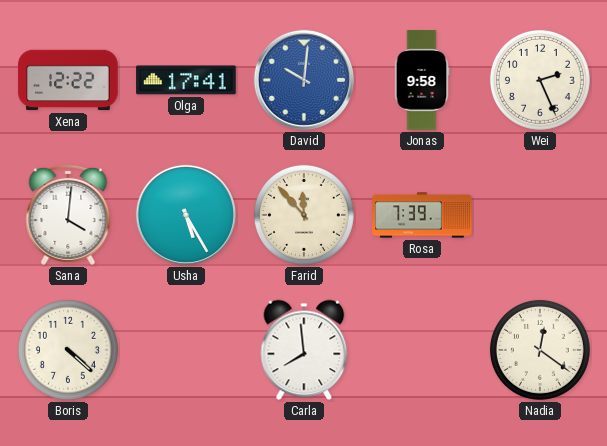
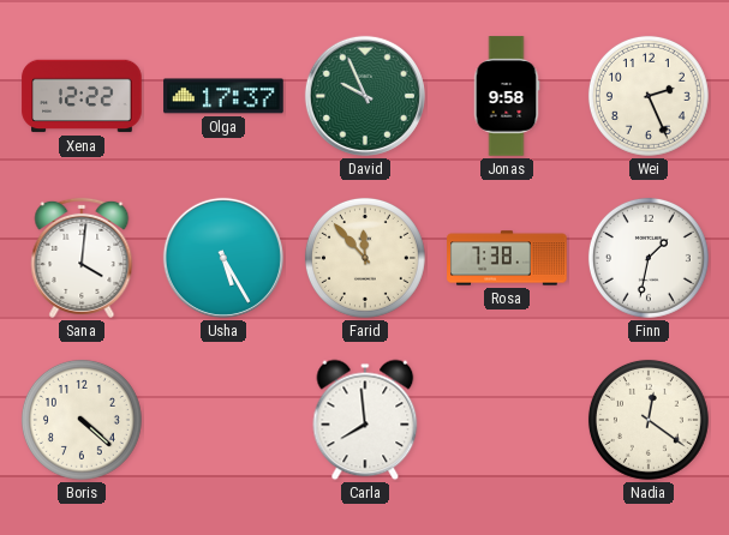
Olga: 17:41 -> 17:37 (223, 96)
David: 10:01 -> 9:56 (365, 96)
David dial: blue -> green (365, 96)
Rosa: 7:39 -> 7:38 (507, 258)
Finn: none -> 1:32 (649, 258)
